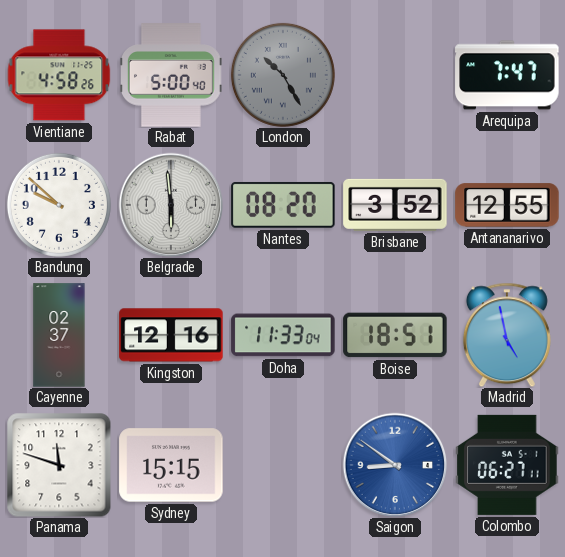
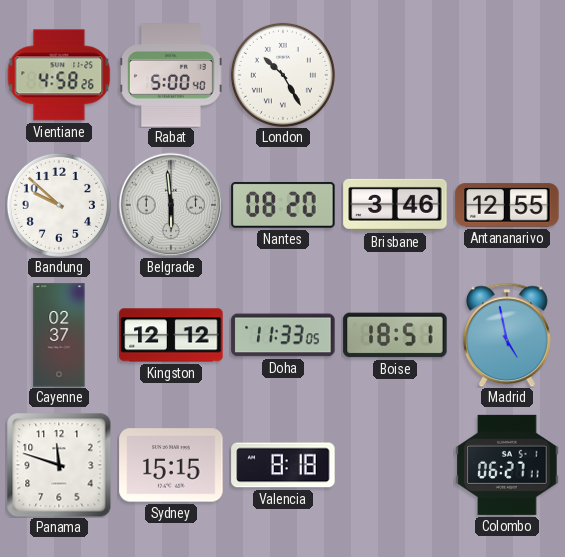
London dial: grey -> white (283, 75)
Arequipa: 7:47 -> none (507, 75)
Brisbane: 3:52 -> 3:46 (395, 205)
Kingston: 12:16 -> 12:12 (171, 335)
Doha: 11:33:04 -> 11:33:05 (283, 335)
Valencia: none -> 8:18 (283, 465)
Saigon: 8:51 -> none (395, 465)
